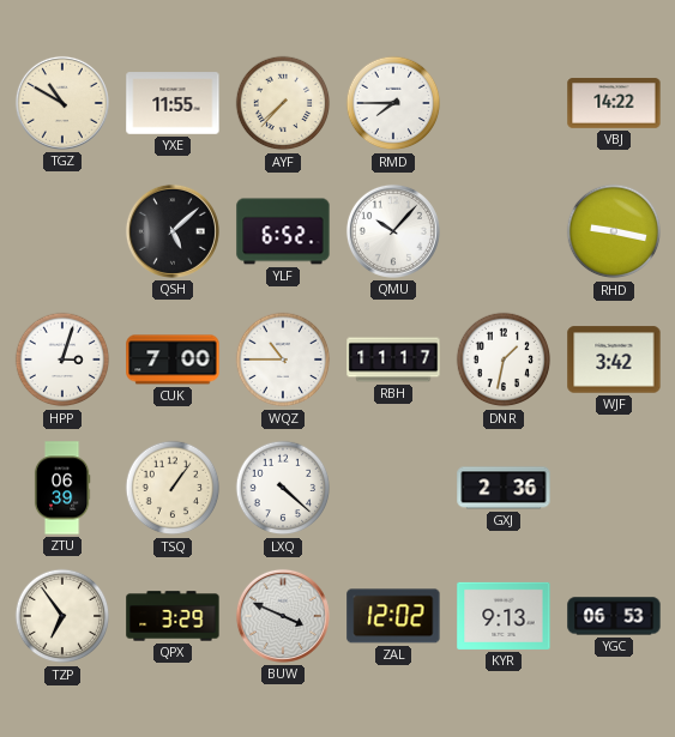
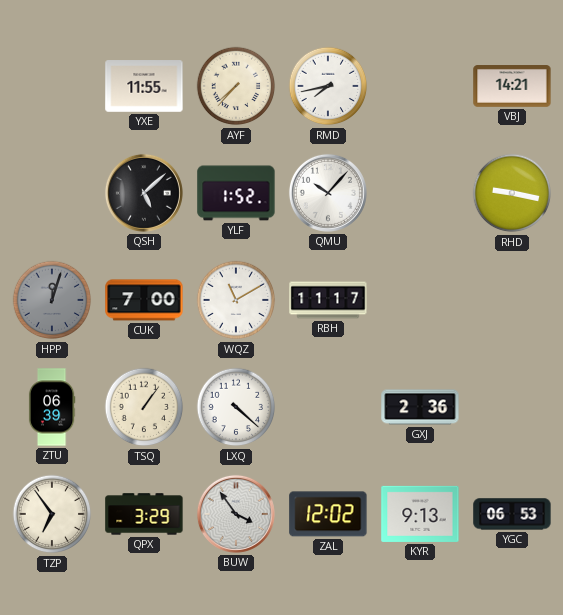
TGZ: 10:50 -> none (62, 103)
RMD: 7:45 -> 7:43 (328, 86)
VBJ: 14:22 -> 14:21 (512, 86)
YLF: 6:52 -> 1:52 (236, 193)
HPP: 3:03 -> 12:03 (52, 300)
HPP dial: white -> grey (52, 300)
WQZ: 10:45 -> 11:10 (236, 300)
DNR: 1:32 -> none (504, 360)
WJF: 3:42 -> none (614, 360)
BUW: 3:49 -> 3:54 (236, 514)
